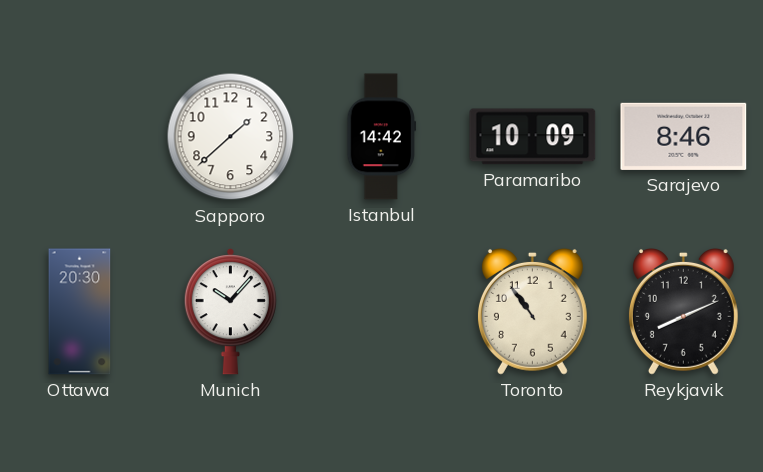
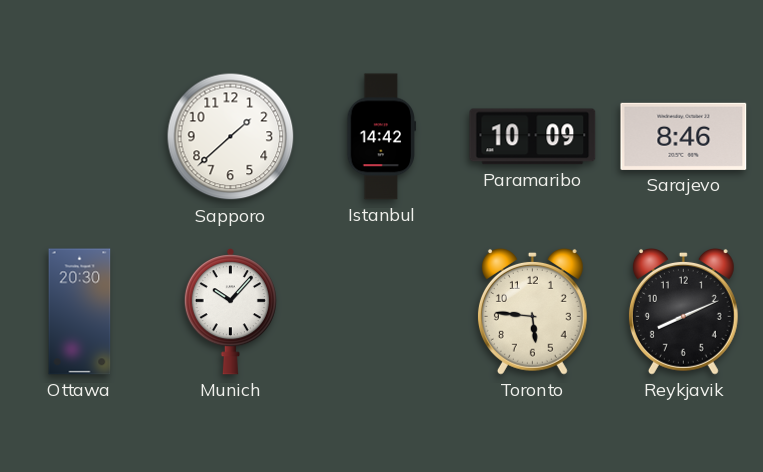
Toronto: 10:54 -> 5:46 (532, 311)
